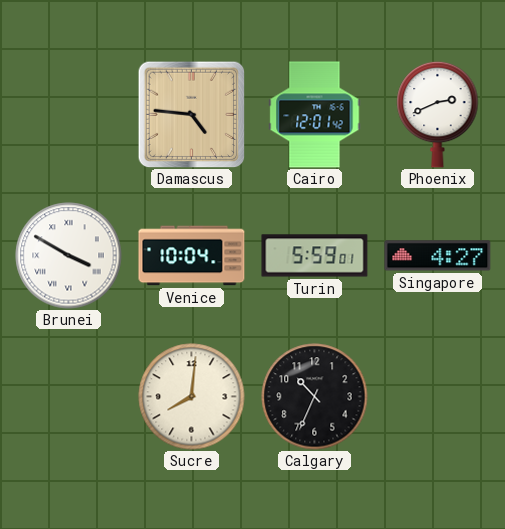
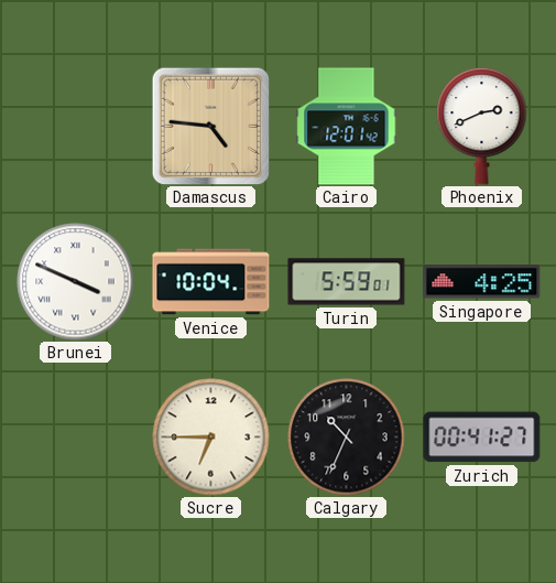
Brunei: 3:50 -> 3:49 (76, 282)
Singapore: 4:27 -> 4:25 (482, 282)
Sucre: 8:01 -> 6:45 (211, 438)
Zurich: none -> 00:41 (482, 438)
